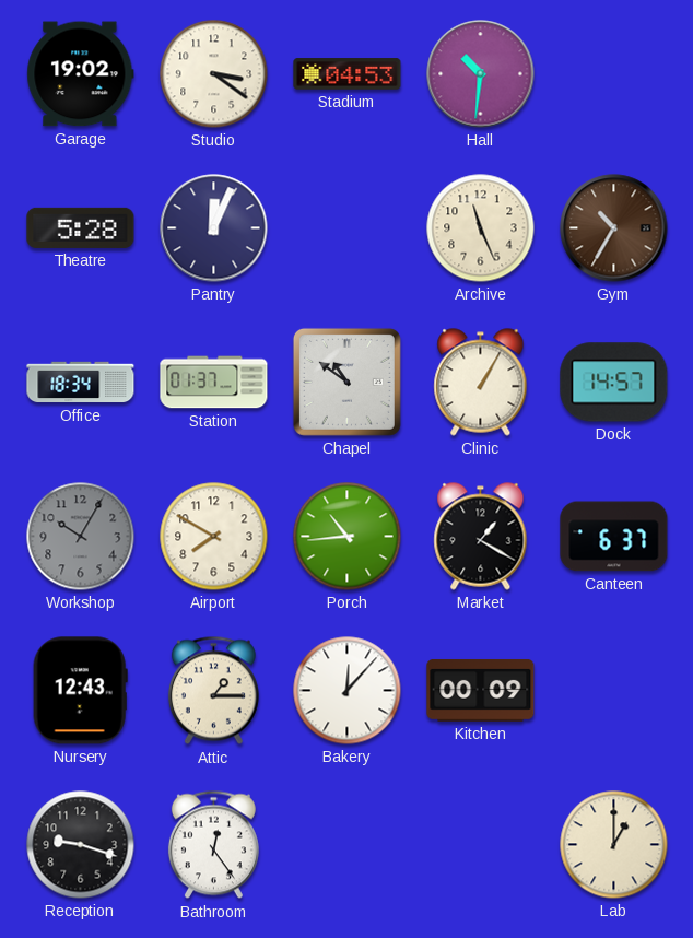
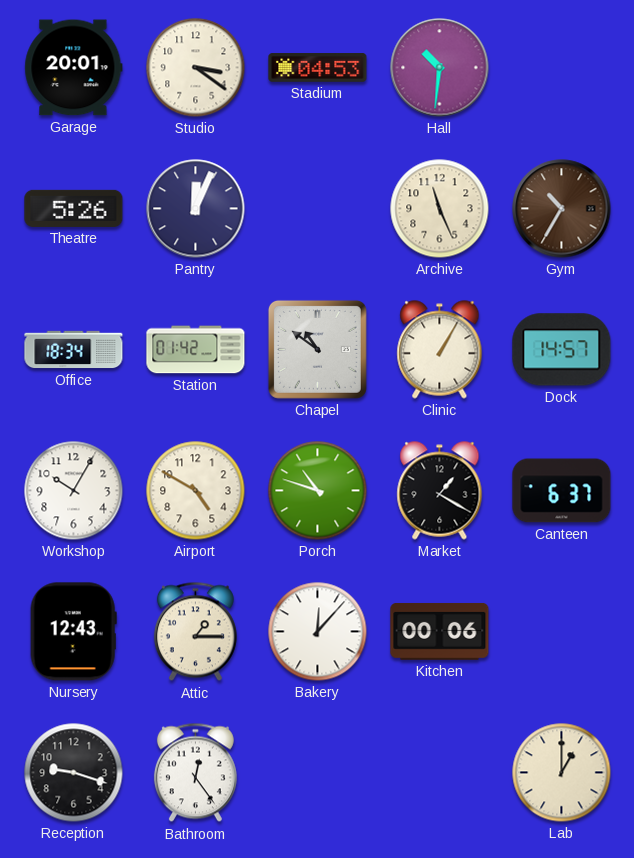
Garage: 19:02 -> 20:01 (74, 68)
Theatre: 5:28 -> 5:26 (74, 208)
Station: 01:37 -> 01:42 (196, 350)
Workshop dial: grey -> white (74, 491)
Airport: 7:50 -> 4:50 (196, 491)
Porch: 10:44 -> 10:48 (318, 491)
Kitchen: 00:09 -> 00:06 (440, 631)
